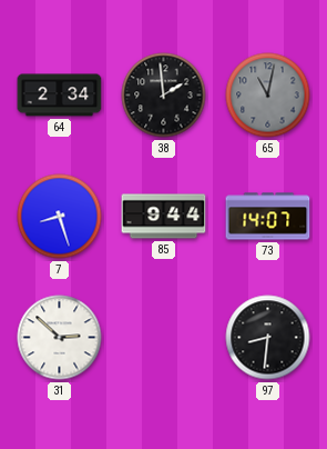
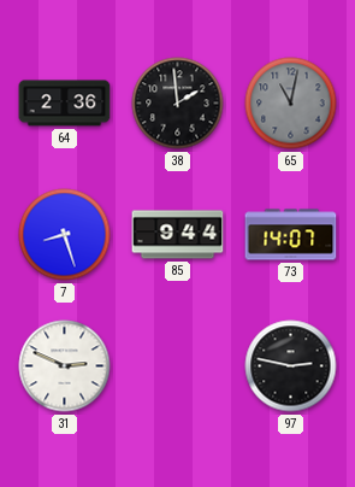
64: 2:34 -> 2:36 (65, 104)
31: 2:52 -> 2:49 (65, 366)
97: 8:31 -> 2:47 (291, 366)
